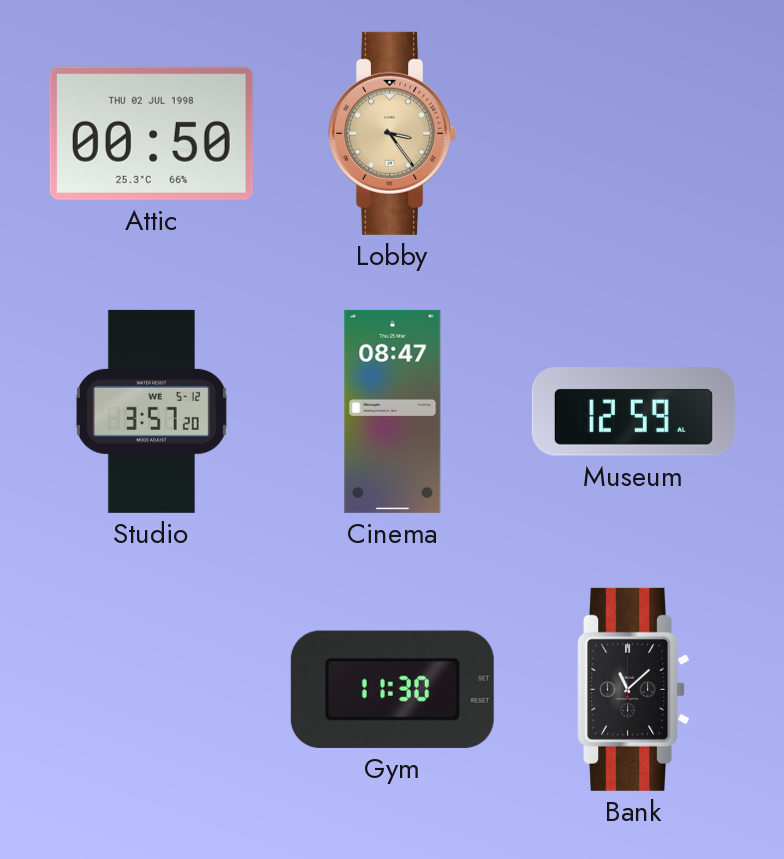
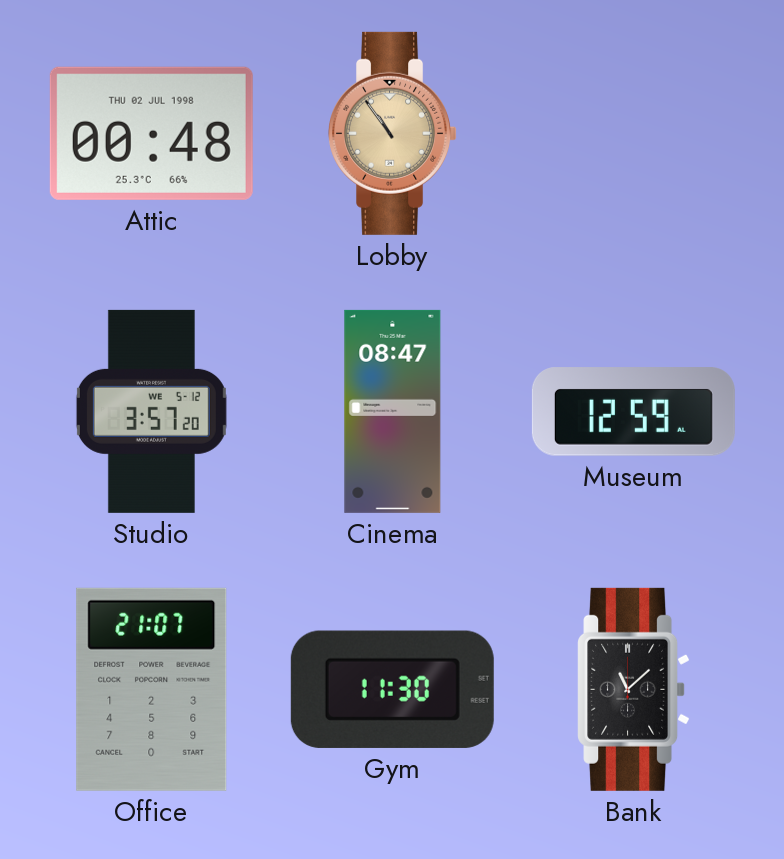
Attic: 00:50 -> 00:48 (151, 133)
Lobby: 3:24 -> 10:54 (392, 133)
Office: none -> 21:07 (152, 689)
